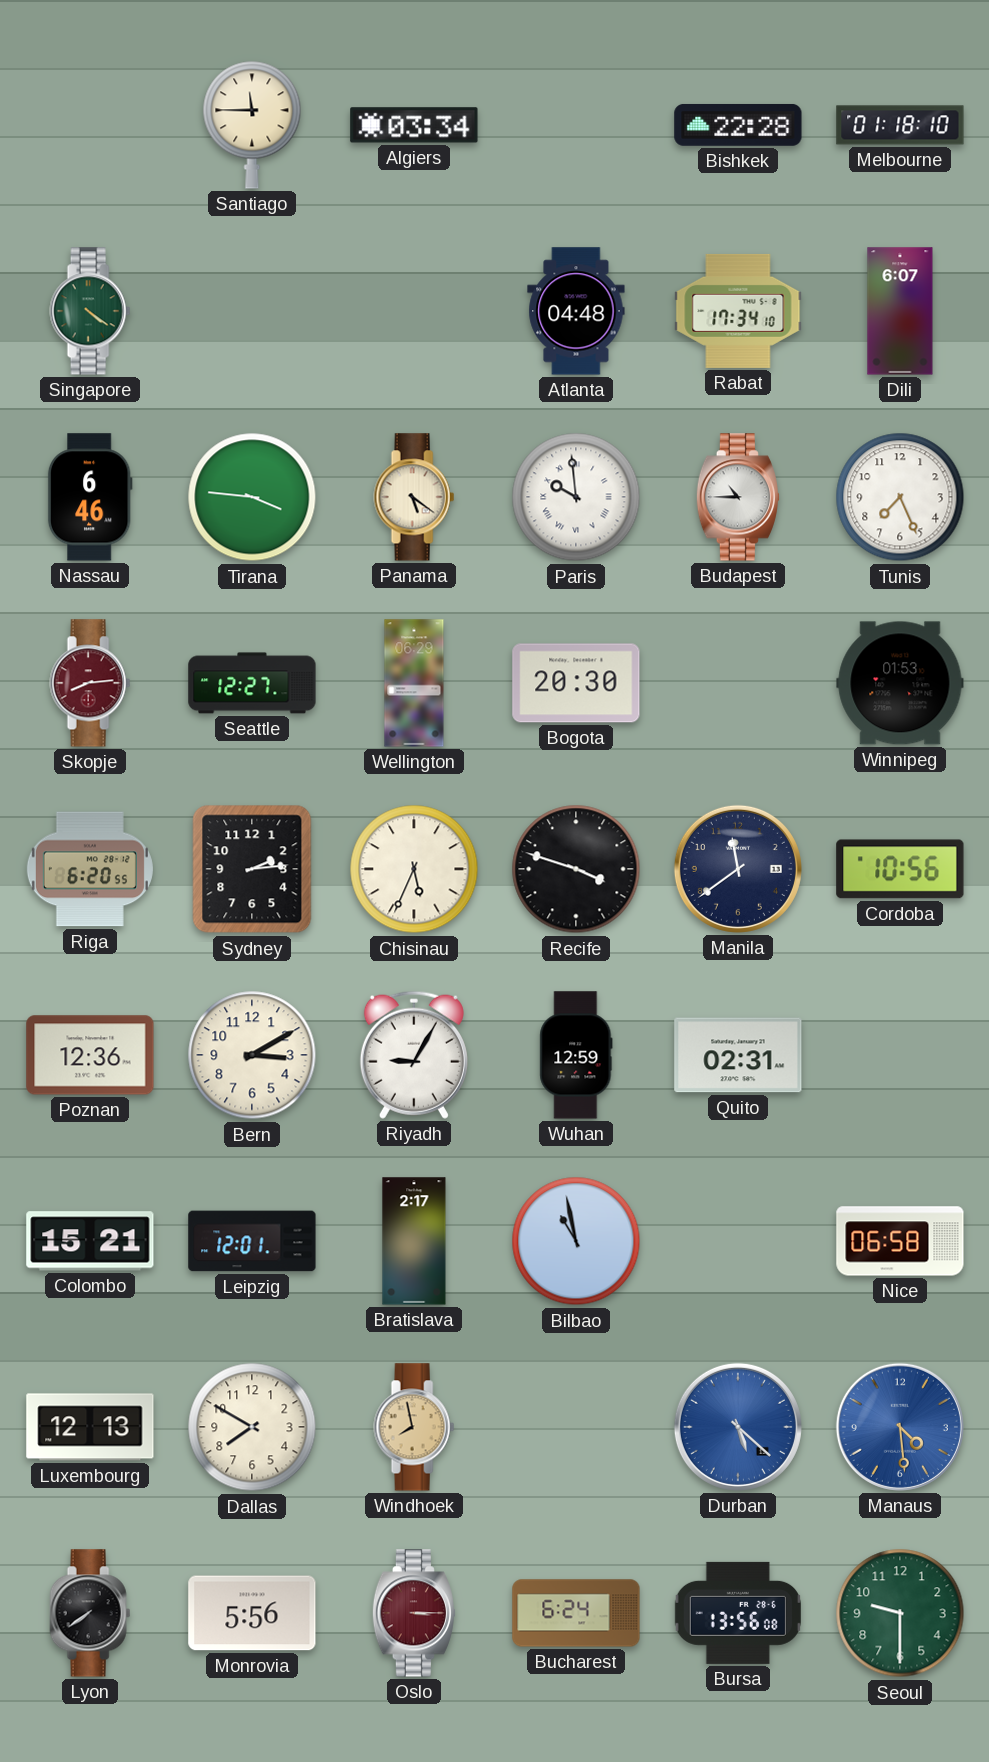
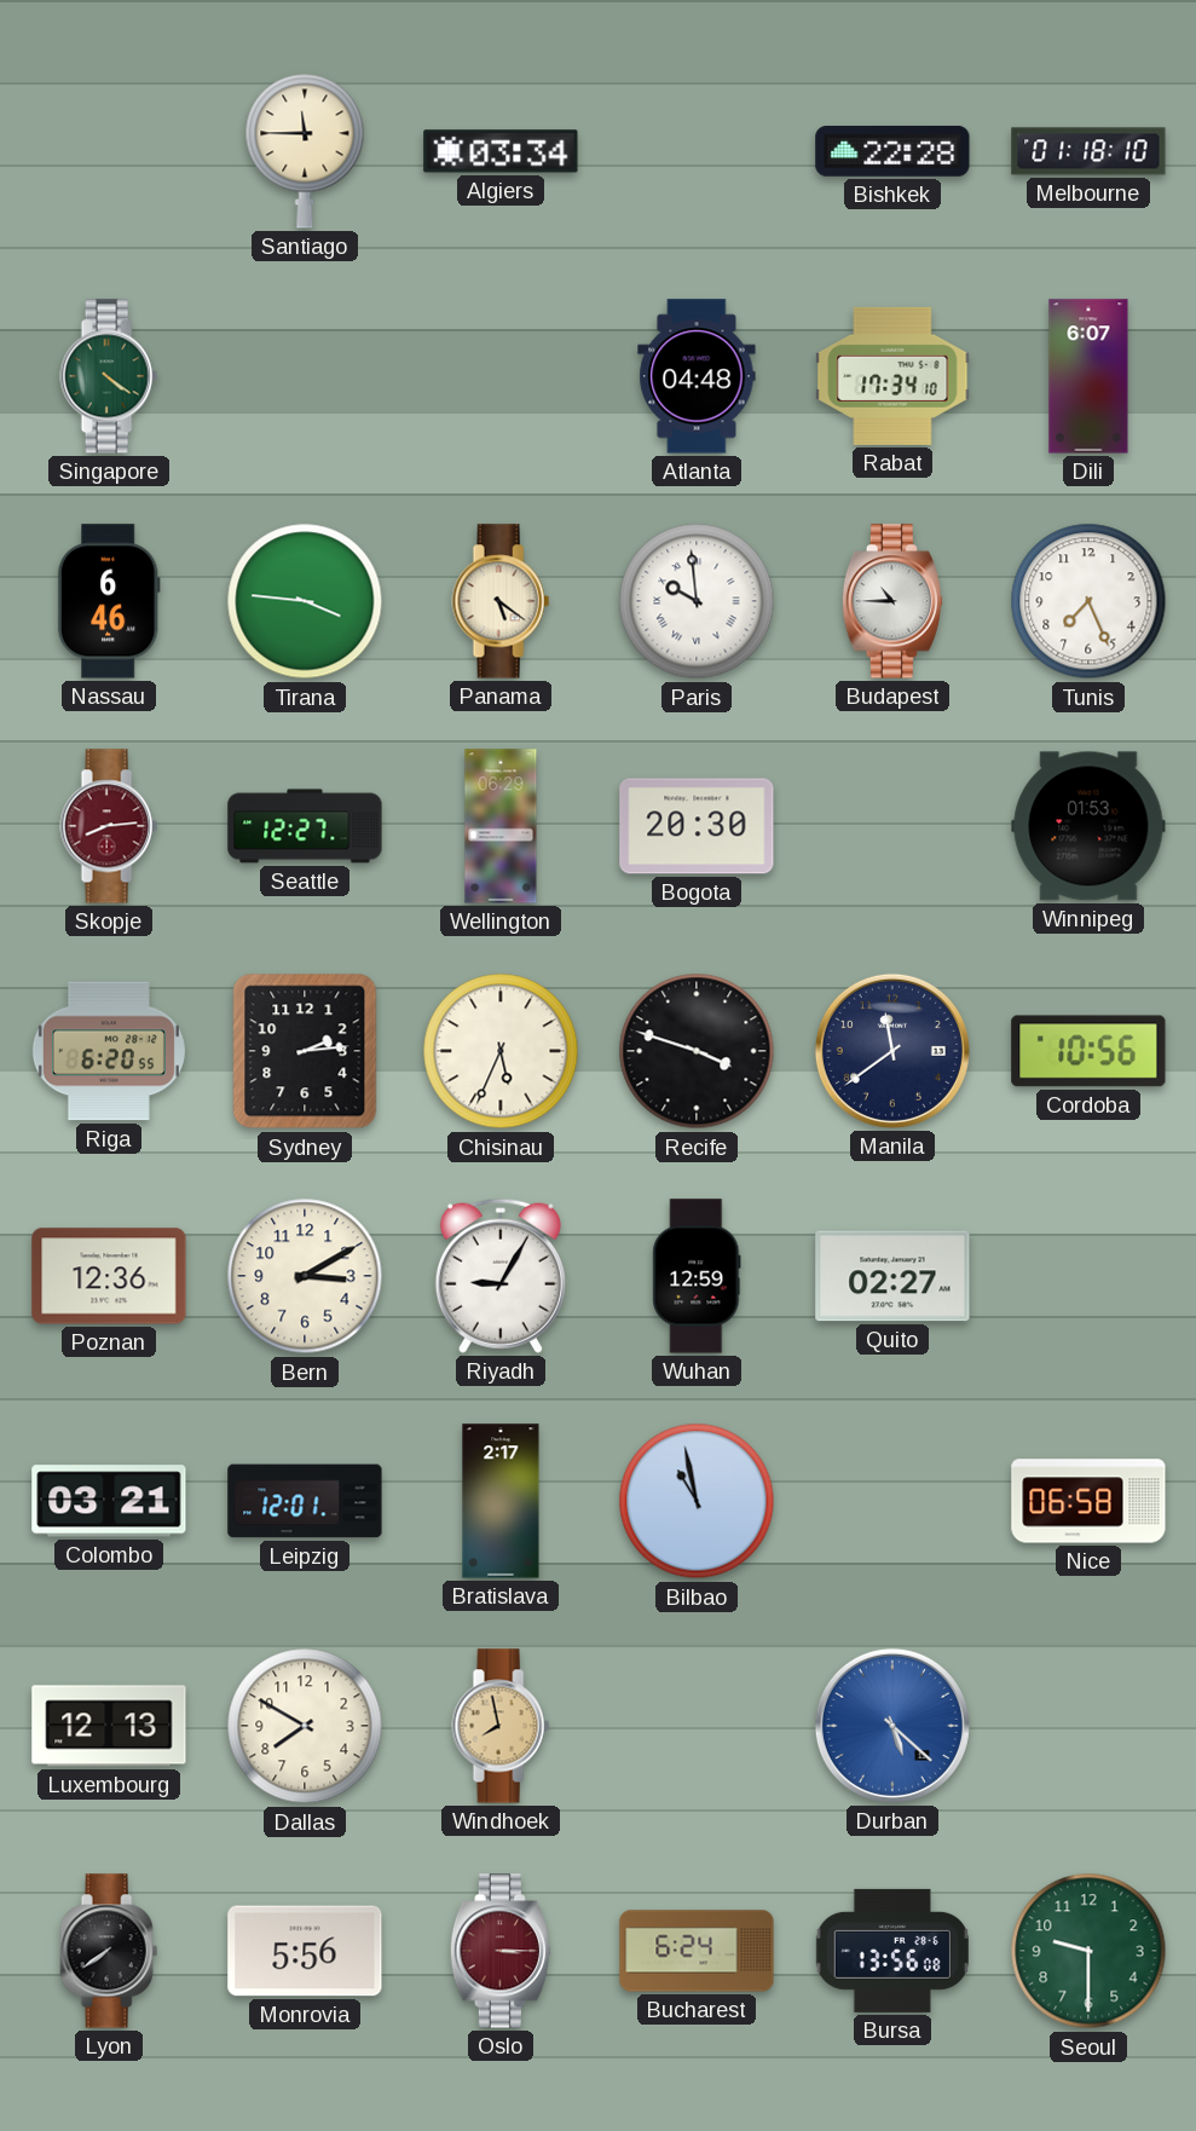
Quito: 02:31 -> 02:27 (892, 1276)
Colombo: 15:21 -> 03:21 (109, 1501)
Manaus: 4:29 -> none (900, 1427)
